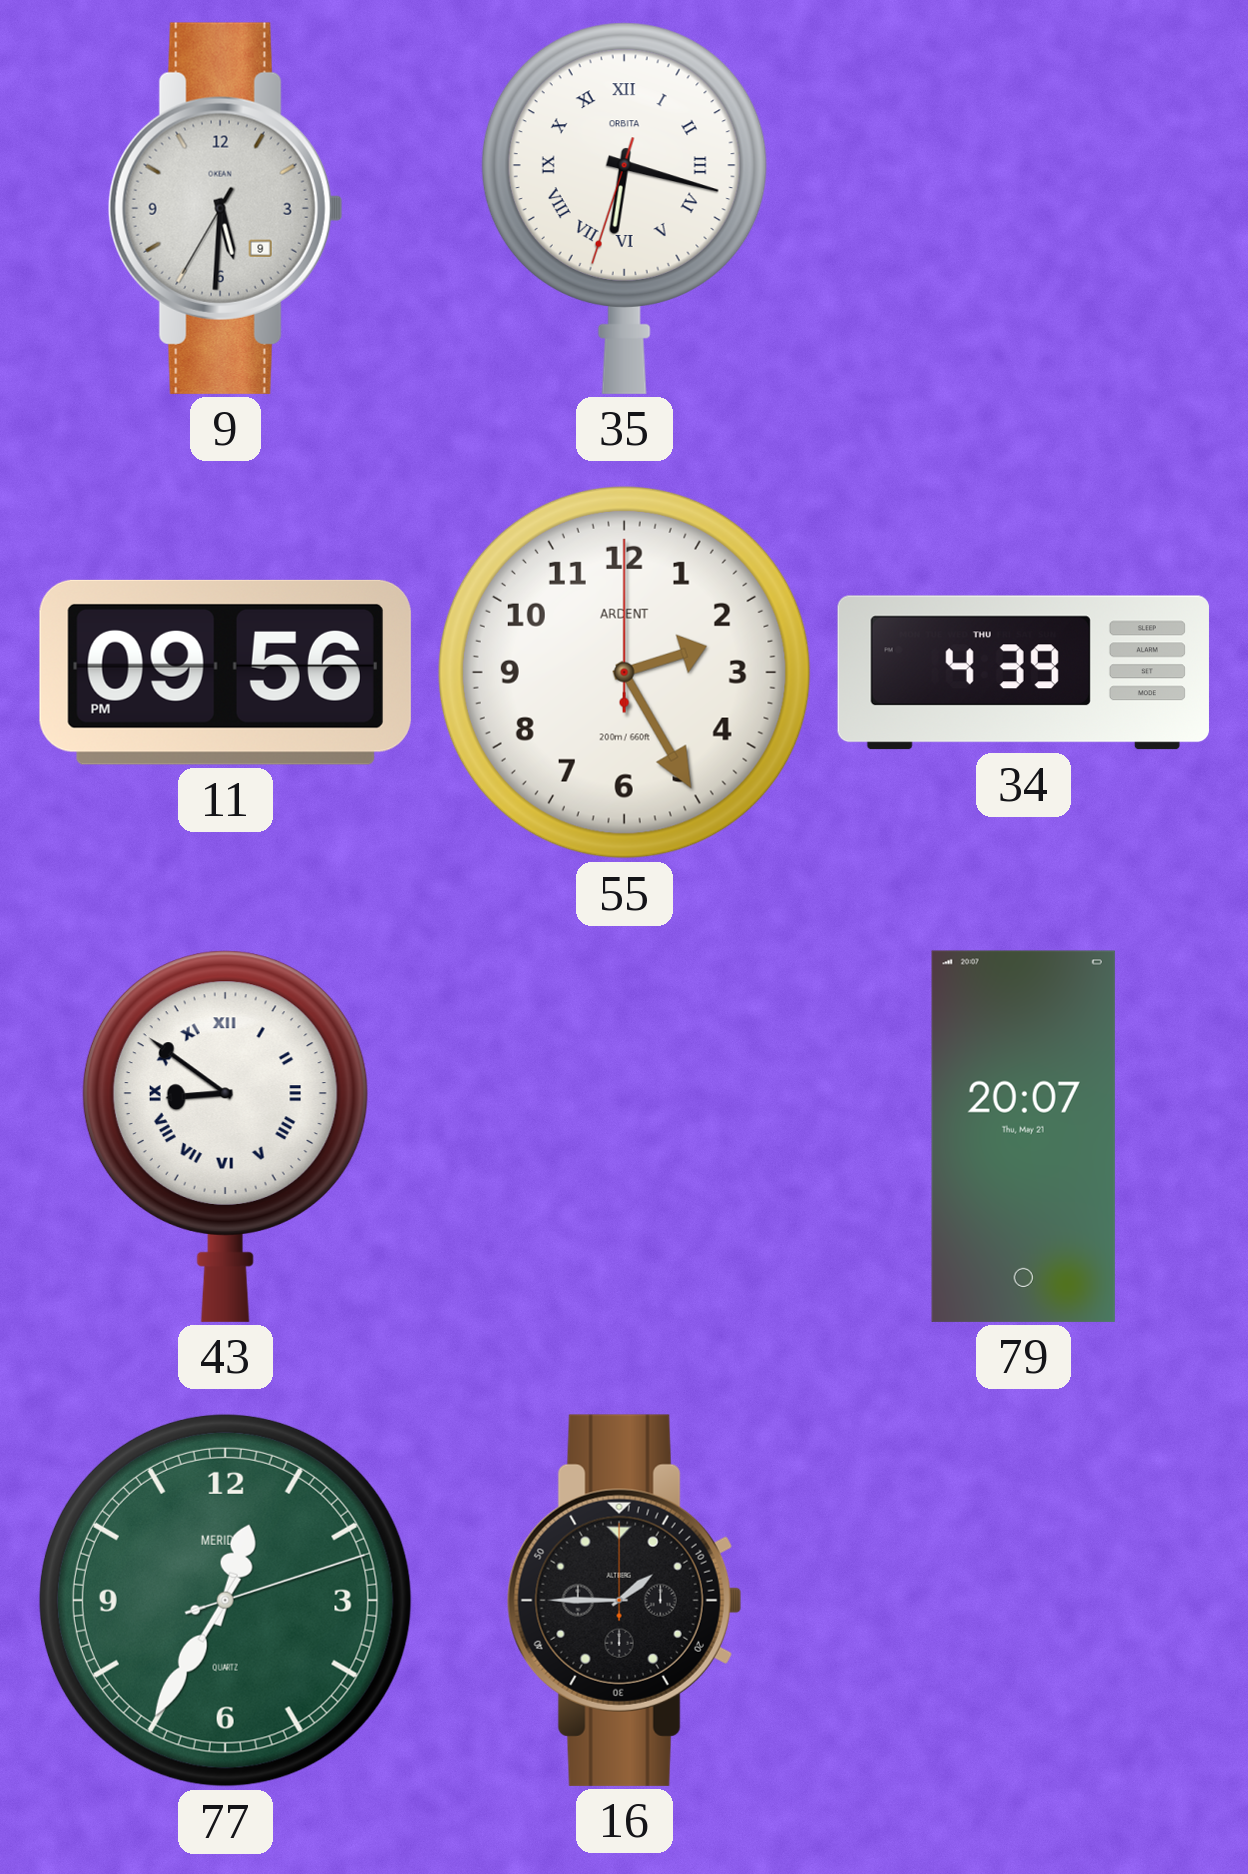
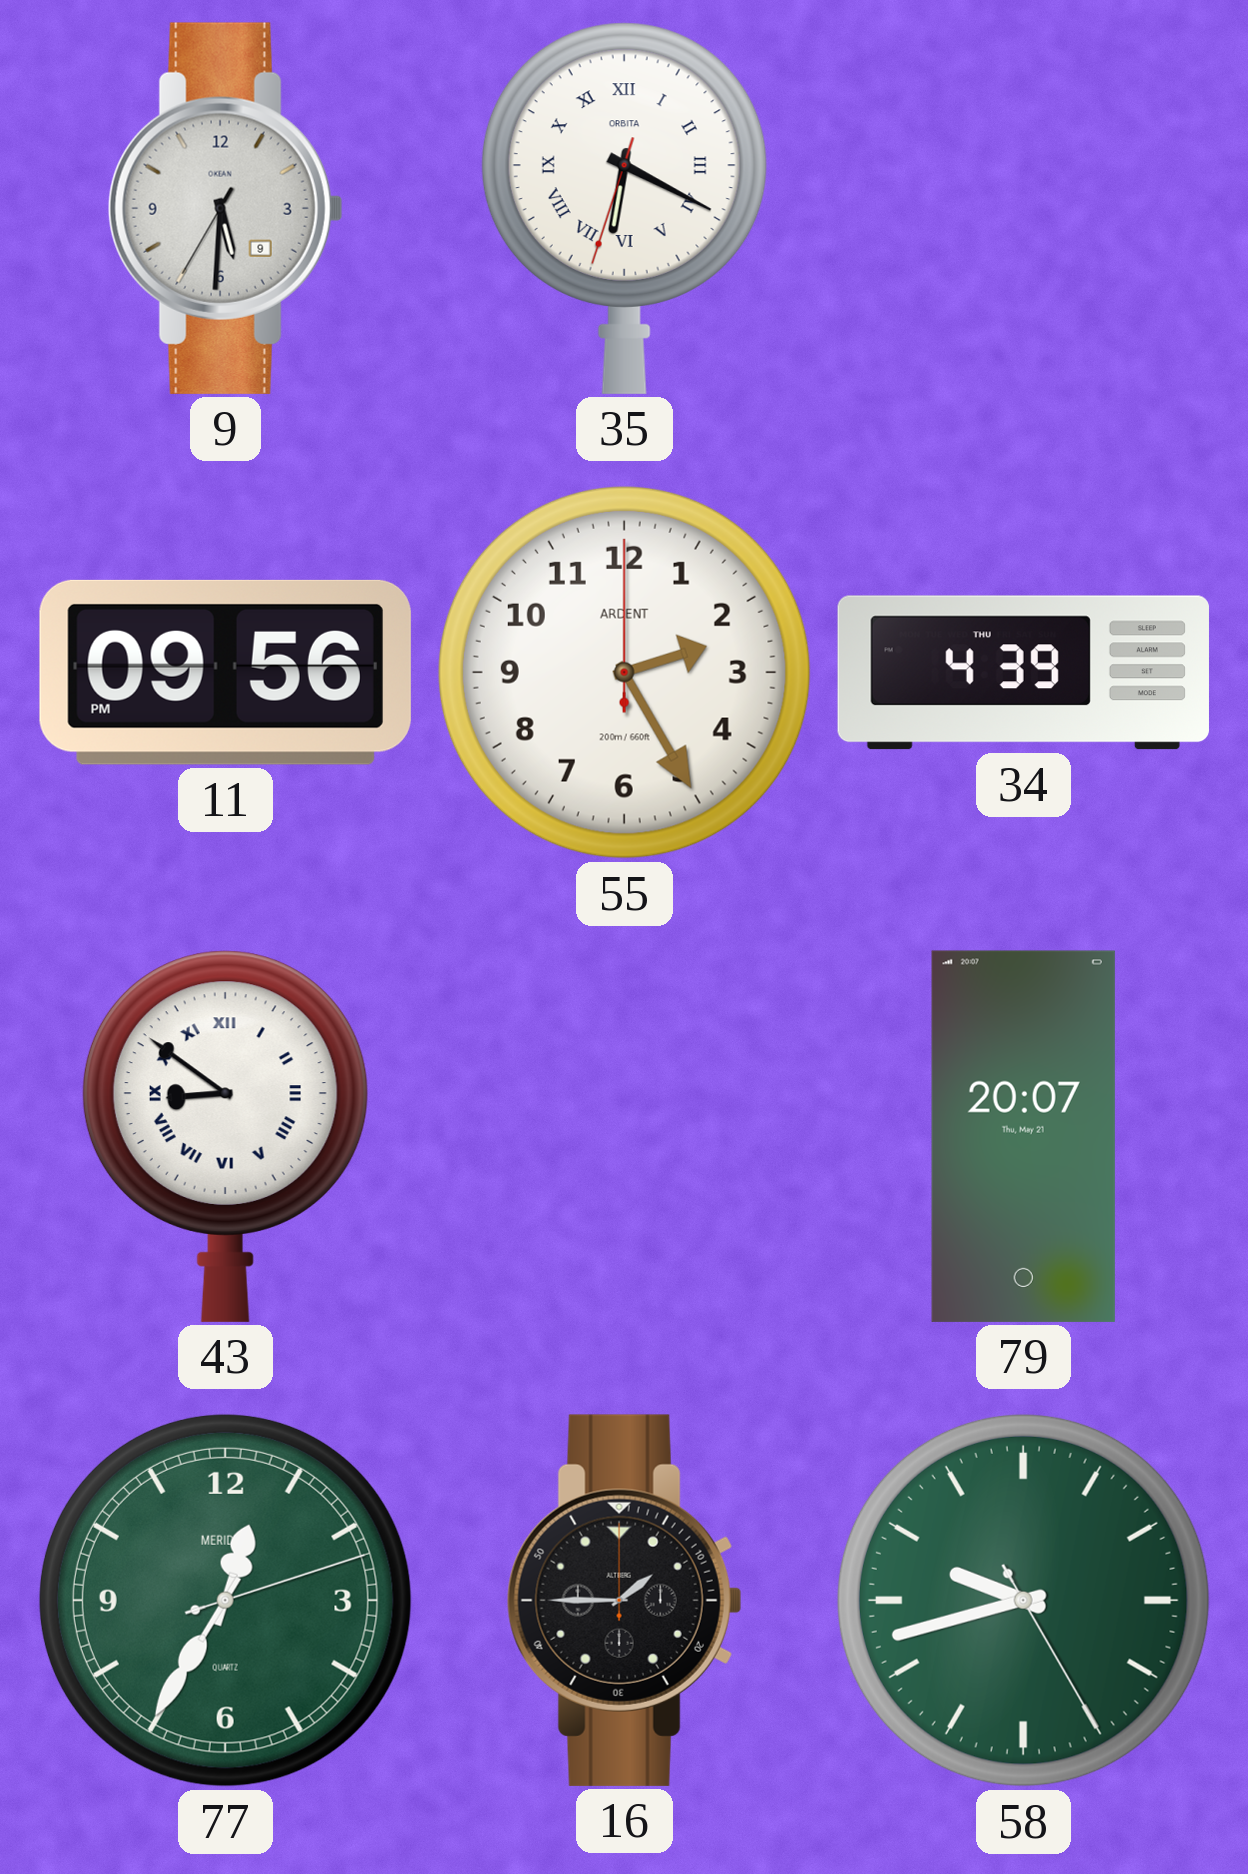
35: 6:17 -> 6:19 (624, 208)
58: none -> 9:42 (1023, 1600)
